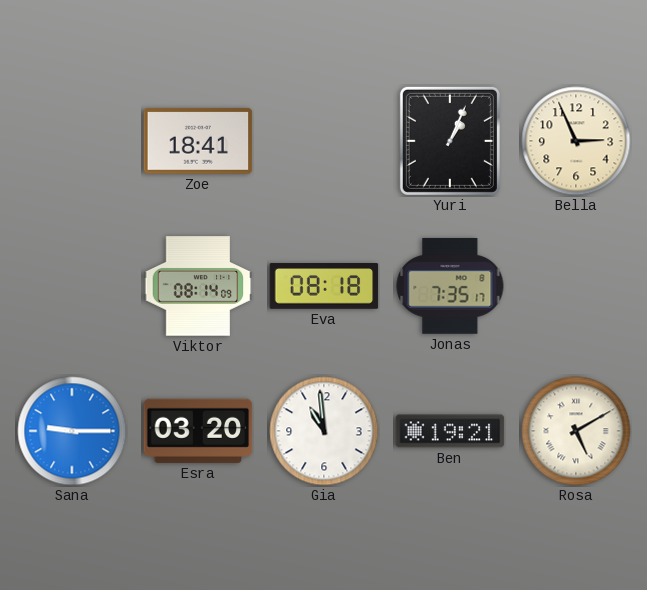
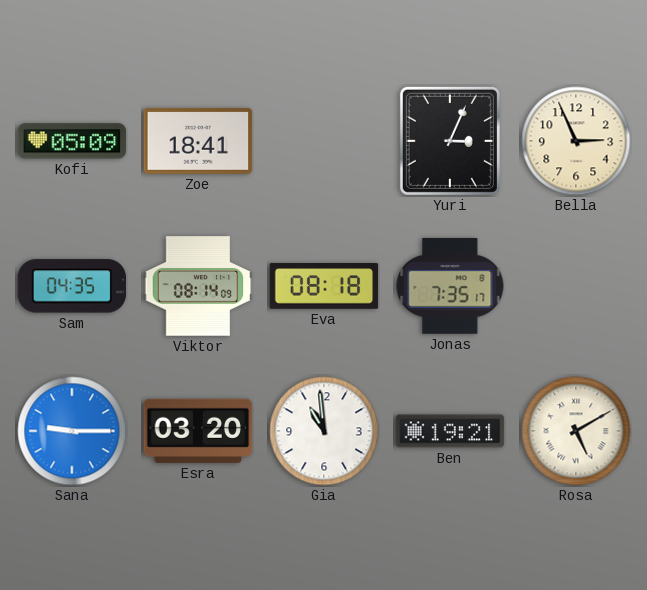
Kofi: none -> 05:09 (72, 141)
Yuri: 1:04 -> 3:04 (450, 141)
Sam: none -> 04:35 (72, 286)
